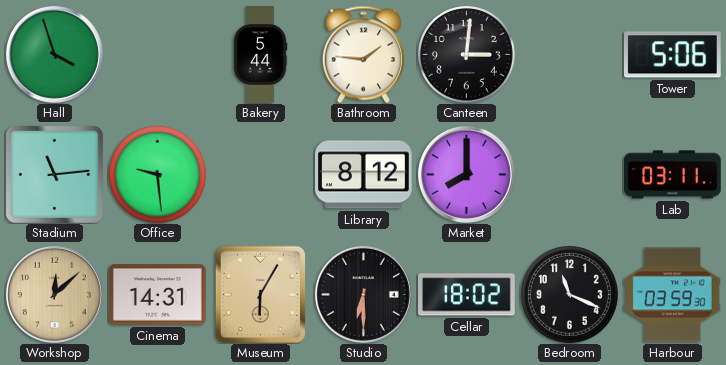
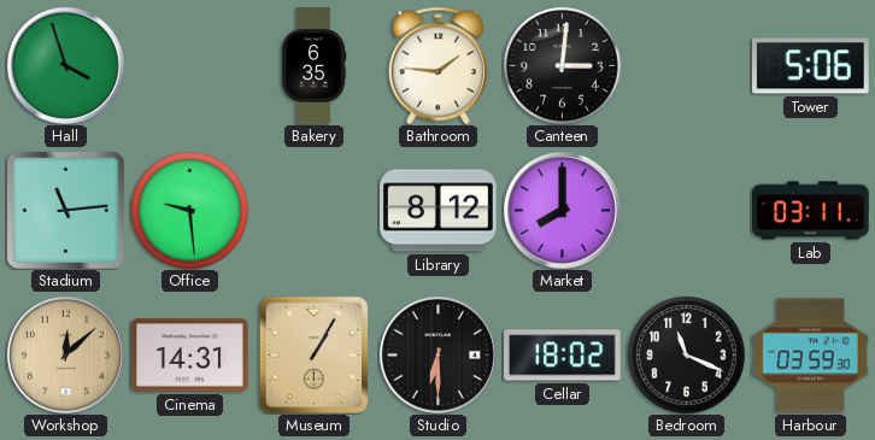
Bakery: 5:44 -> 6:35 (313, 66)
Museum: 6:05 -> 1:05 (315, 354)
